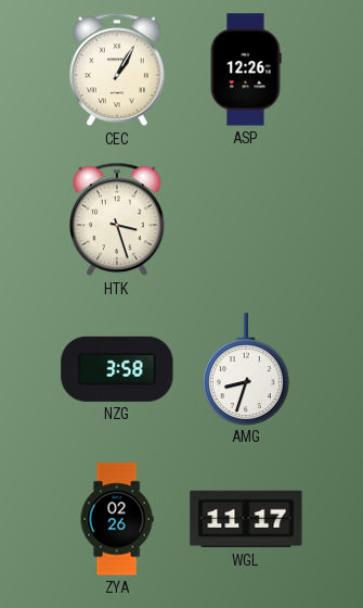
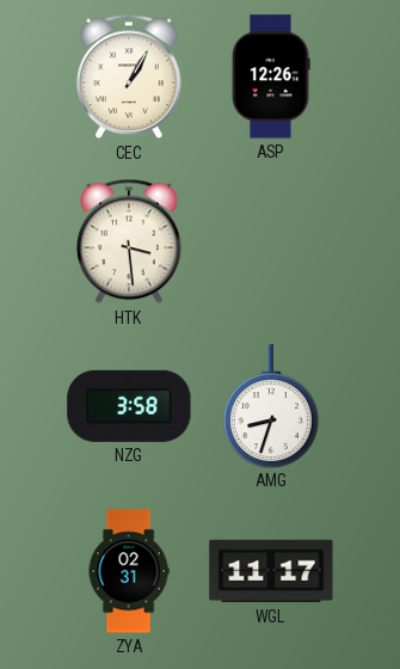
HTK: 3:27 -> 3:29 (130, 241)
ZYA: 02:26 -> 02:31 (129, 571)
